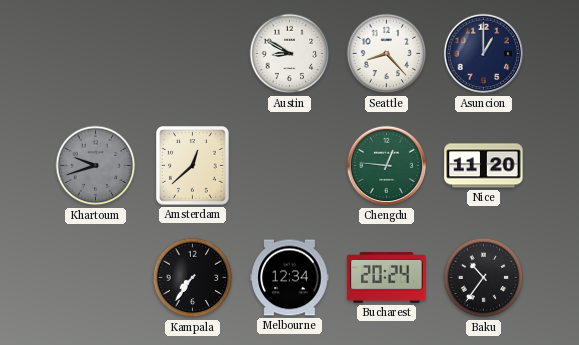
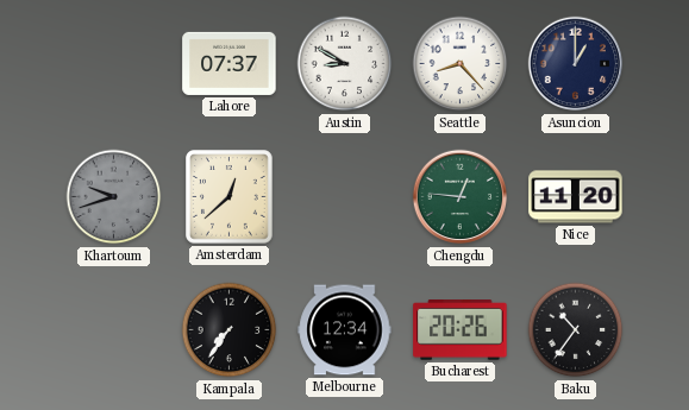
Lahore: none -> 07:37 (230, 63)
Bucharest: 20:24 -> 20:26 (461, 330)
